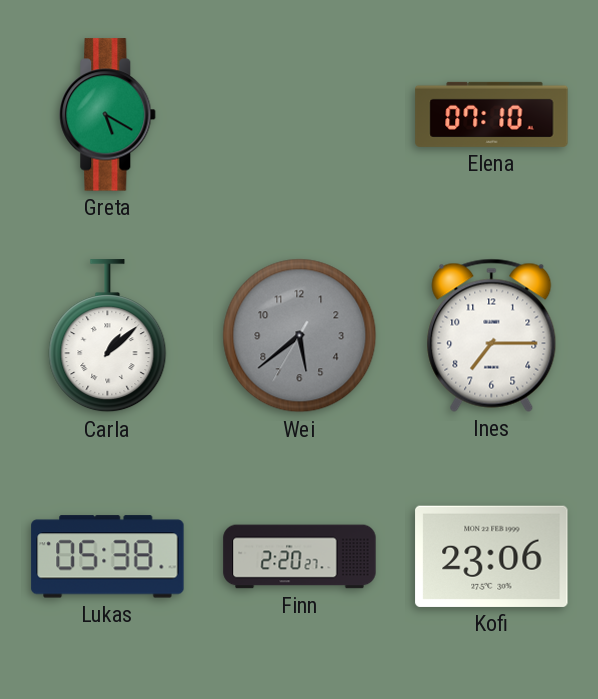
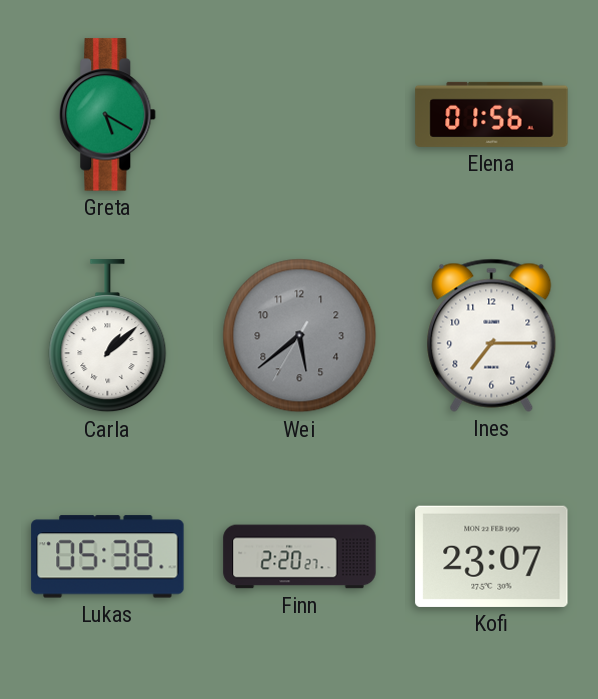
Elena: 07:10 -> 01:56 (492, 114)
Kofi: 23:06 -> 23:07 (492, 556)
